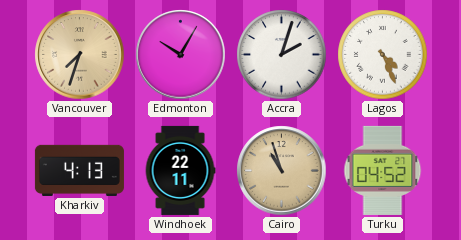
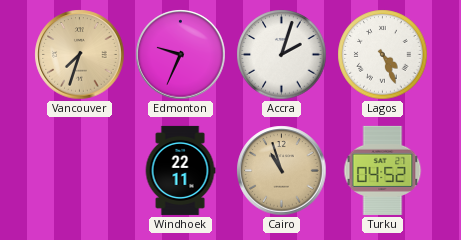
Edmonton: 10:05 -> 9:34 (181, 55)
Kharkiv: 4:13 -> none (79, 170)
